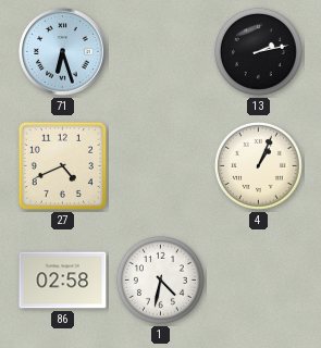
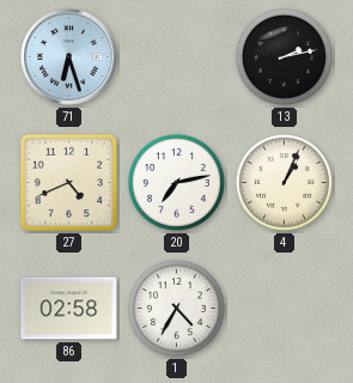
20: none -> 7:13 (176, 182)
1: 4:32 -> 4:35 (176, 308)
